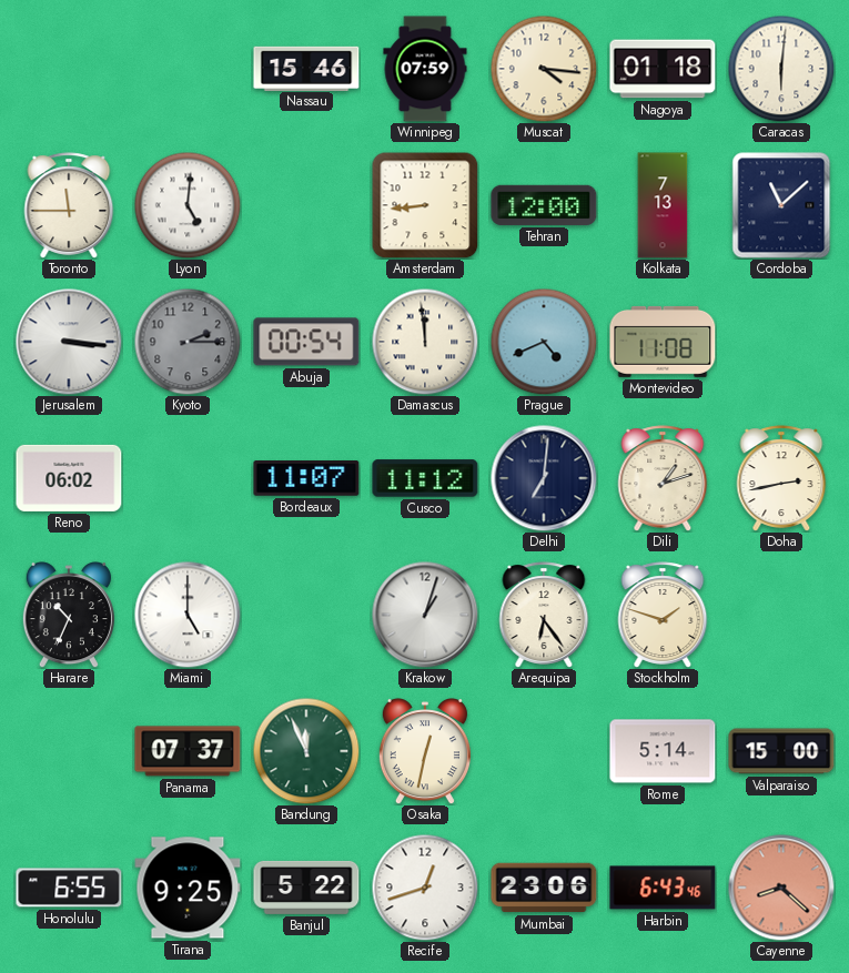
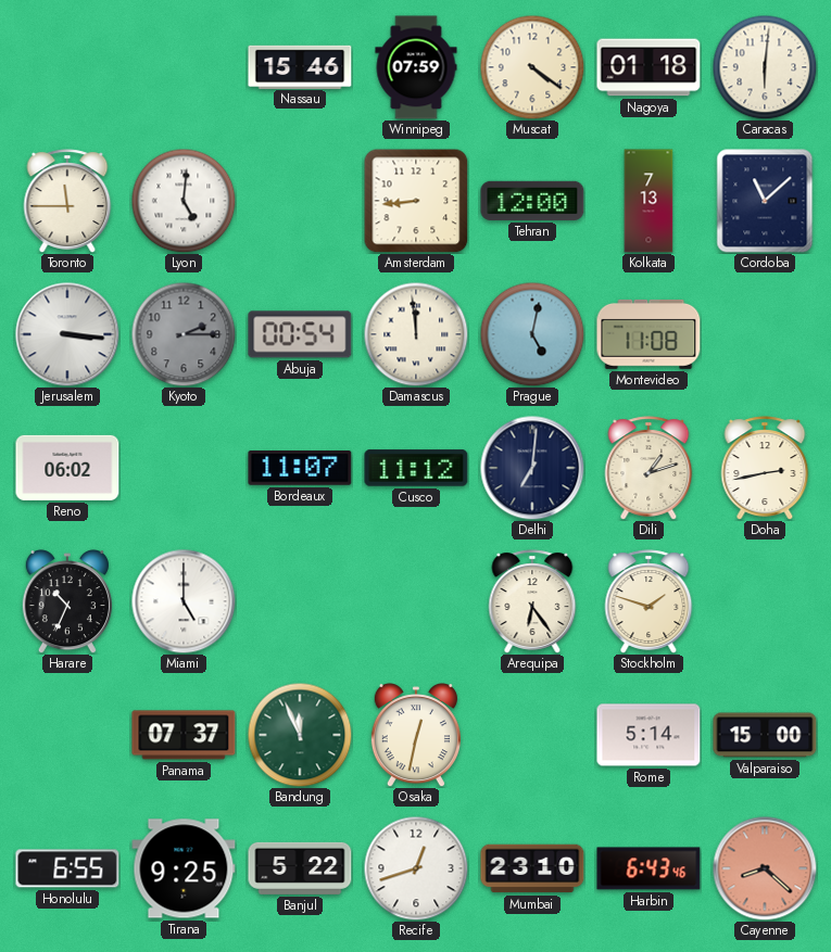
Muscat: 4:16 -> 4:21 (532, 67)
Prague: 4:41 -> 5:02 (532, 334)
Krakow: 1:03 -> none (425, 615)
Mumbai: 23:06 -> 23:10 (532, 868)
